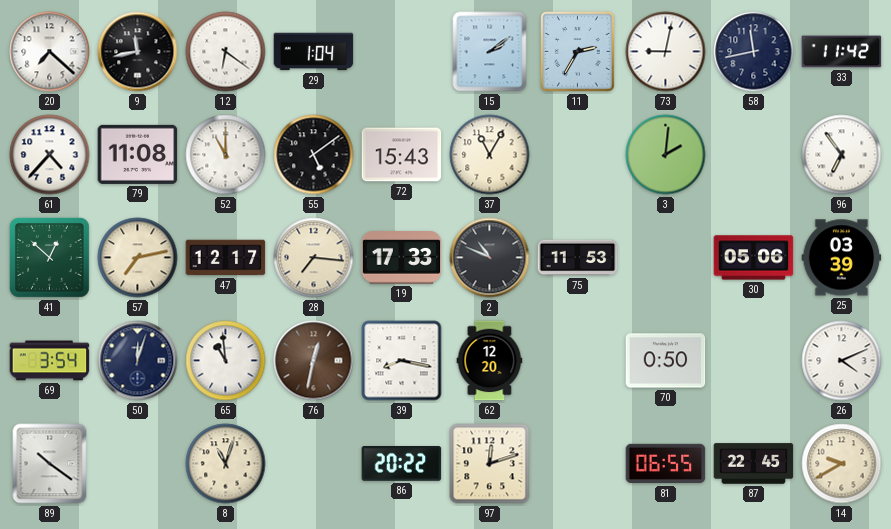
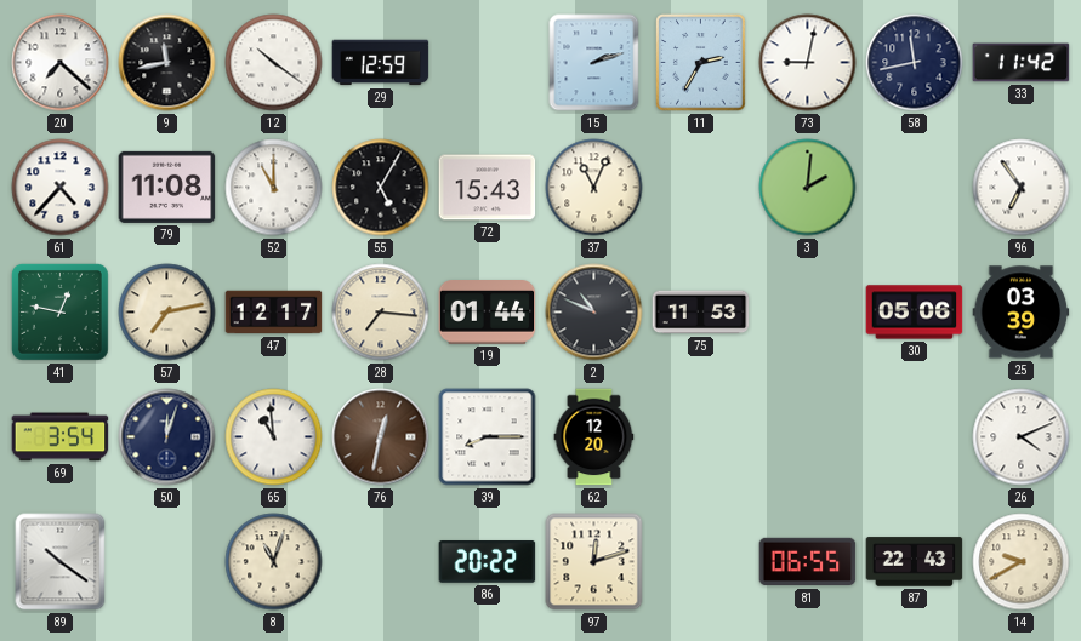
12: 6:21 -> 10:21 (274, 63)
29: 1:04 -> 12:59 (381, 63)
15: 2:09 -> 2:12 (594, 63)
55: 5:09 -> 5:05 (381, 188)
37: 11:05 -> 11:04 (594, 188)
41: 12:52 -> 12:47 (59, 311)
19: 17:33 -> 01:44 (488, 313)
39: 8:17 -> 8:15 (488, 437)
70: 0:50 -> none (666, 361)
87: 22:45 -> 22:43 (915, 562)
